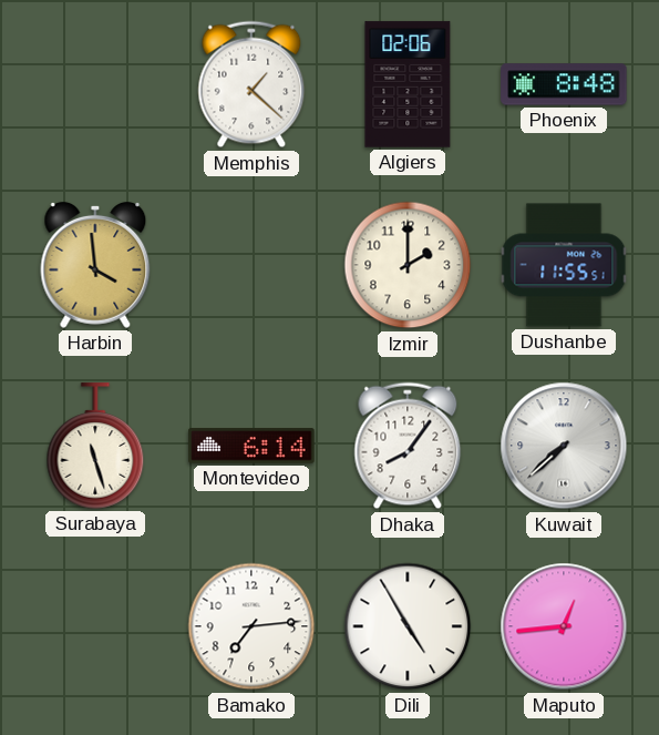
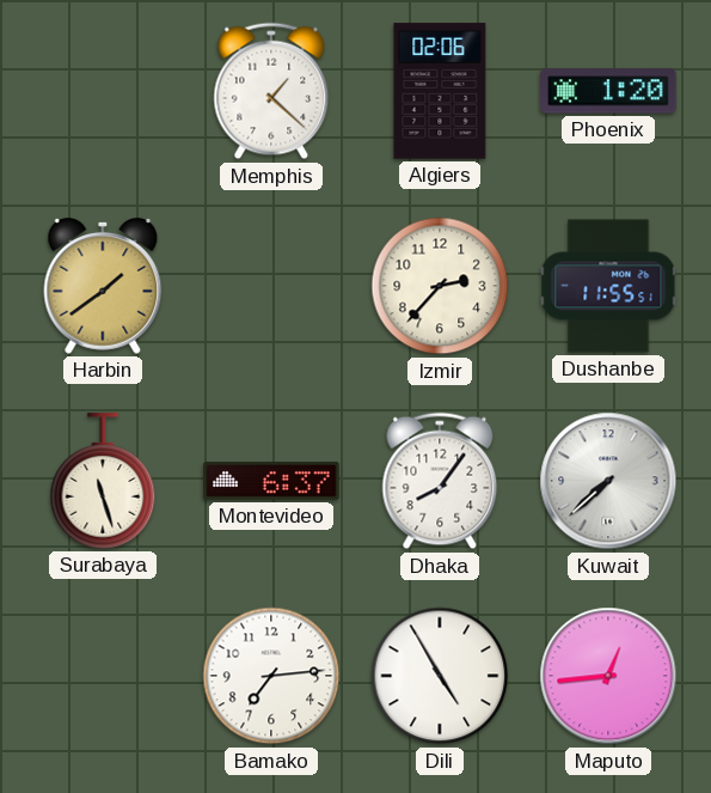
Phoenix: 8:48 -> 1:20 (608, 91)
Harbin: 3:59 -> 1:39 (103, 286)
Izmir: 2:00 -> 2:37 (440, 286)
Montevideo: 6:14 -> 6:37 (271, 481)
